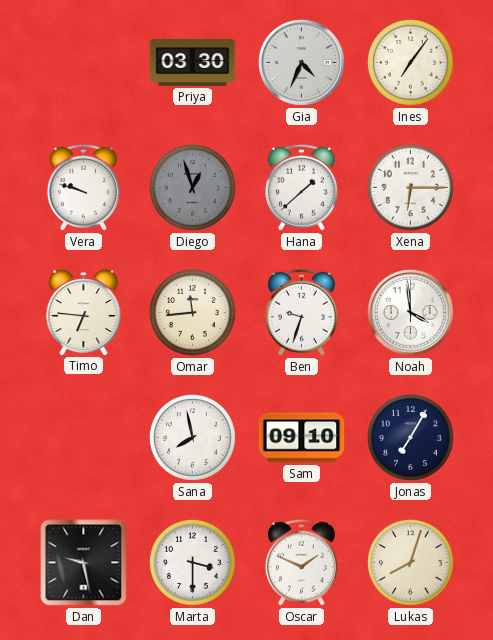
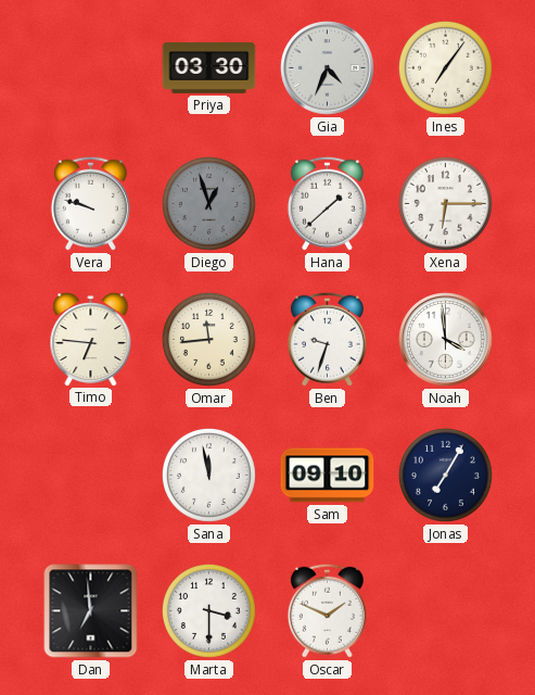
Sana: 7:58 -> 11:58 (208, 475)
Dan: 9:28 -> 6:59 (91, 611)
Lukas: 8:03 -> none (410, 562)
